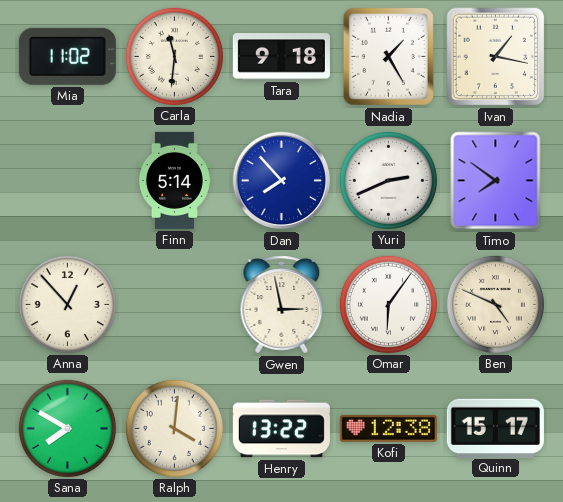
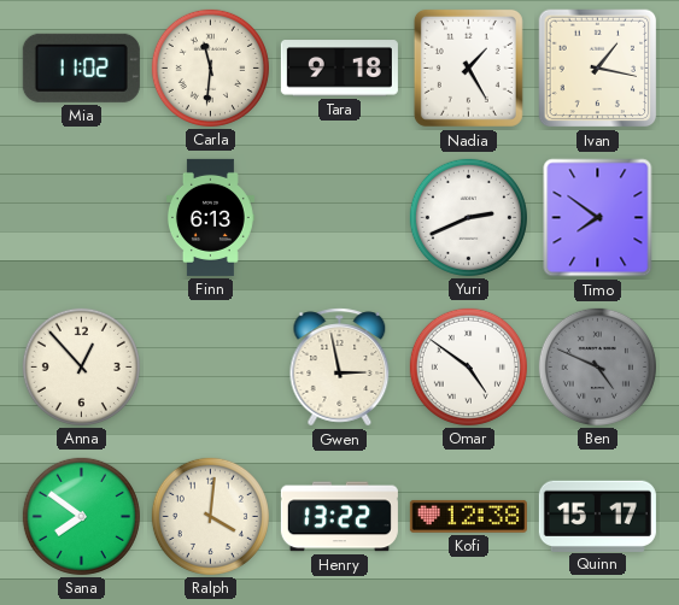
Finn: 5:14 -> 6:13 (210, 217)
Dan: 7:53 -> none (282, 181)
Omar: 6:06 -> 4:51 (468, 366)
Ben dial: cream -> grey (597, 366)
Sana: 7:50 -> 7:51 (81, 516)
